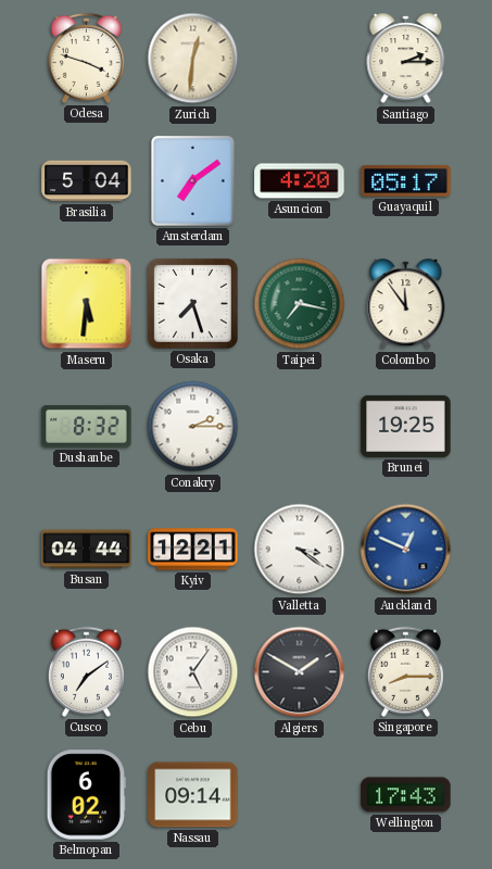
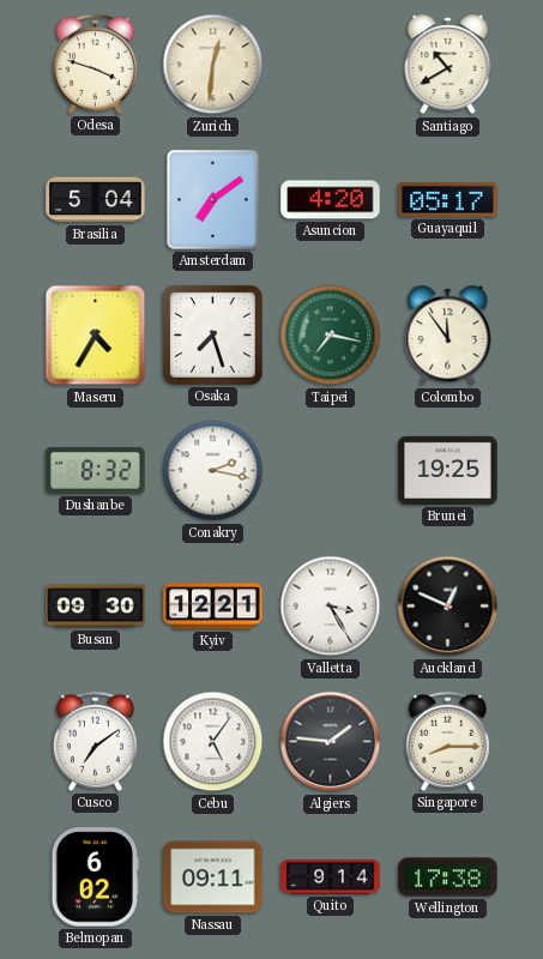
Santiago: 2:15 -> 10:40 (448, 65)
Maseru: 5:31 -> 4:35 (96, 336)
Conakry: 2:15 -> 2:17 (213, 471)
Busan: 04:44 -> 09:30 (96, 607)
Valletta: 3:21 -> 3:25 (331, 607)
Auckland dial: blue -> black (448, 607)
Algiers: 1:50 -> 1:46 (331, 742)
Nassau: 09:14 -> 09:11 (213, 877)
Quito: none -> 9:14 (331, 877)
Wellington: 17:43 -> 17:38 (448, 877)
